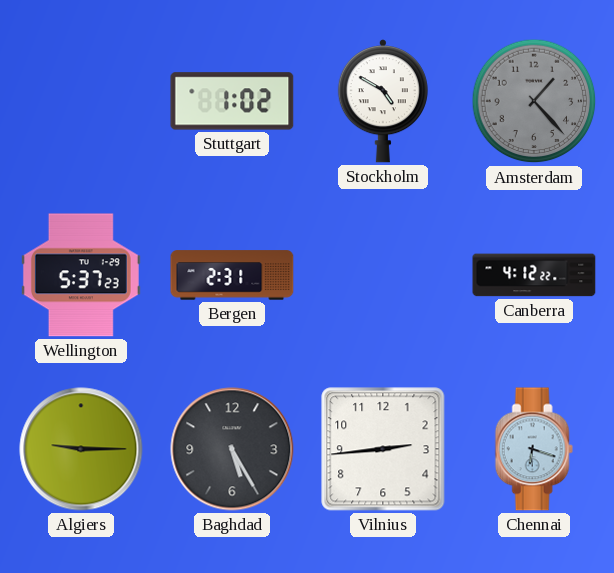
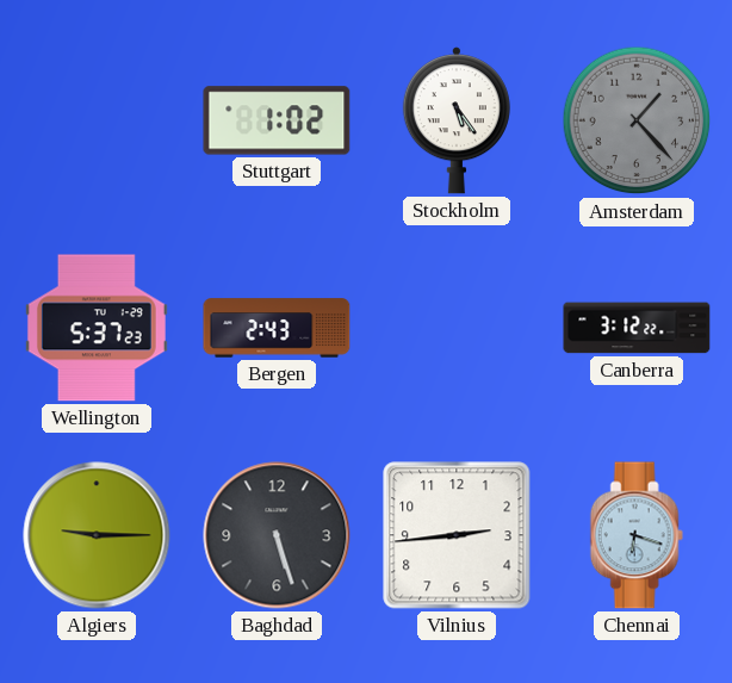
Stockholm: 4:50 -> 5:24 (457, 120)
Bergen: 2:31 -> 2:43 (277, 328)
Canberra: 4:12 -> 3:12 (637, 328)
Baghdad: 5:25 -> 5:27 (277, 535)
